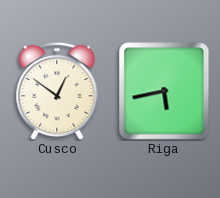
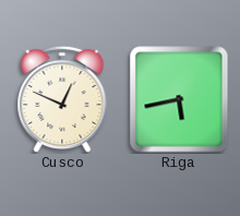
Cusco: 12:51 -> 12:49 (62, 99)
